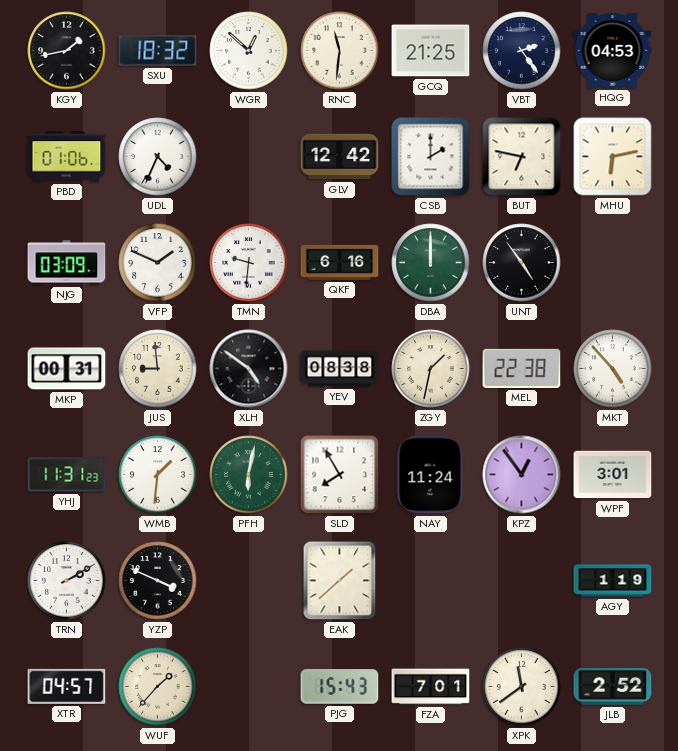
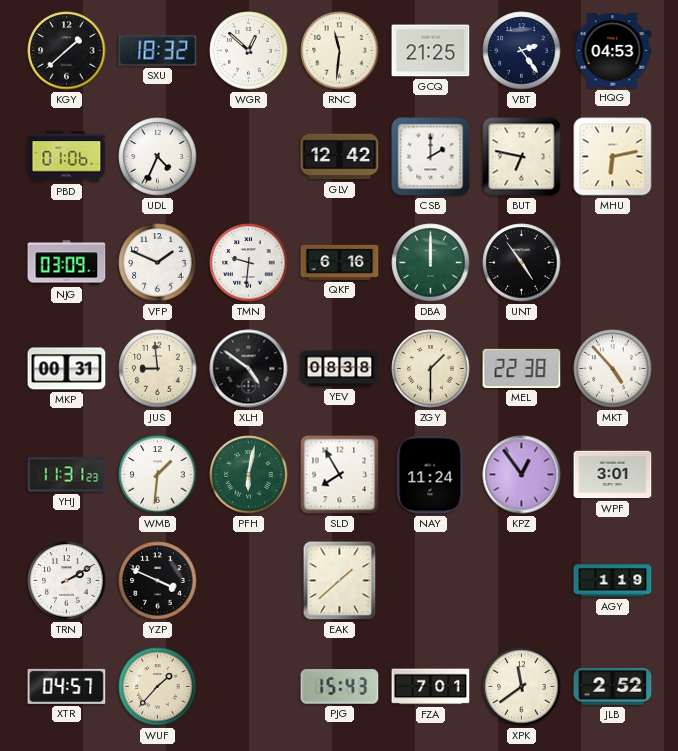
KGY: 1:43 -> 1:38 (67, 51)
ZGY: 1:32 -> 1:30 (431, 369)
